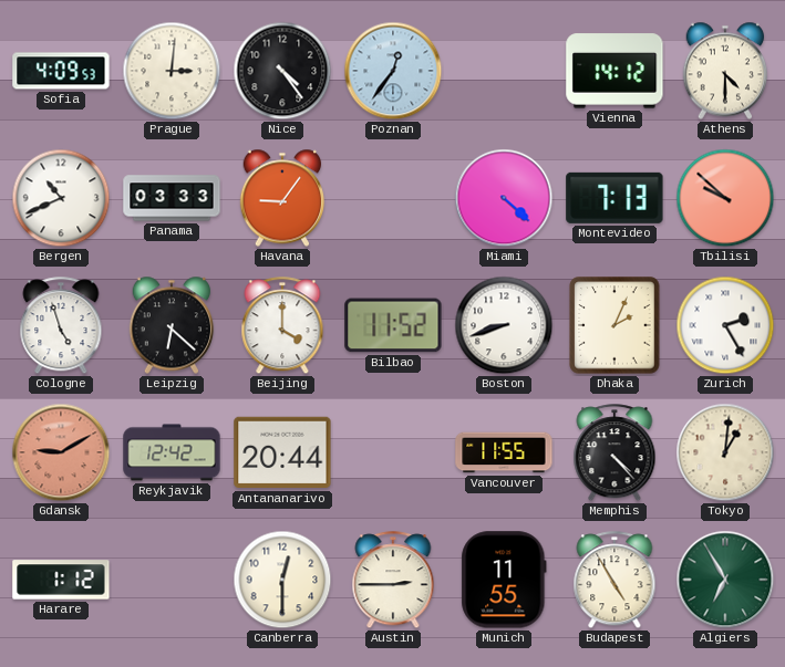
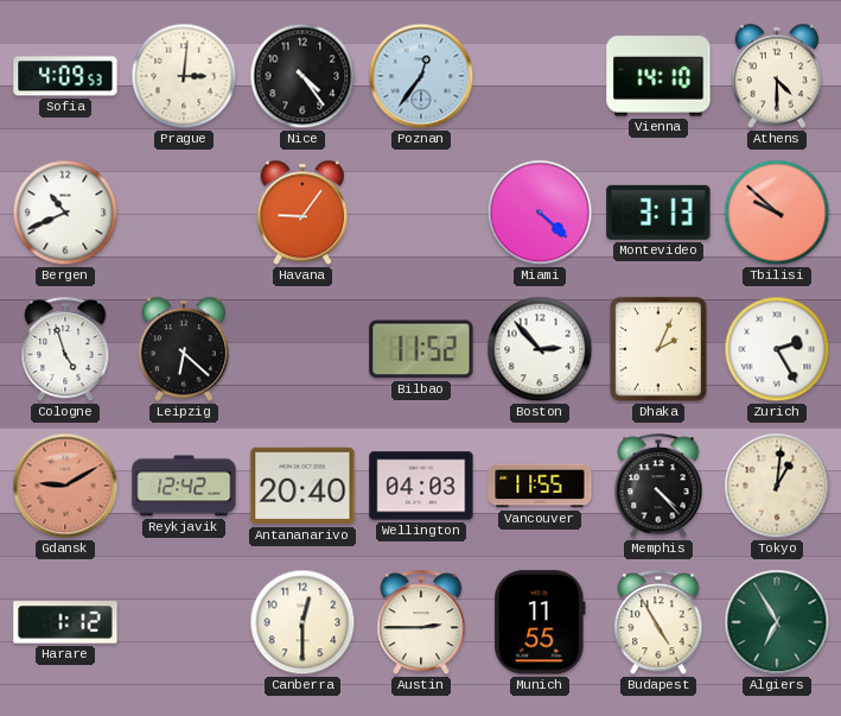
Vienna: 14:12 -> 14:10 (658, 76)
Panama: 03:33 -> none (172, 198)
Montevideo: 7:13 -> 3:13 (658, 213)
Beijing: 4:00 -> none (282, 326)
Boston: 8:42 -> 2:53 (540, 349)
Antananarivo: 20:44 -> 20:40 (302, 486)
Wellington: none -> 04:03 (421, 486)
